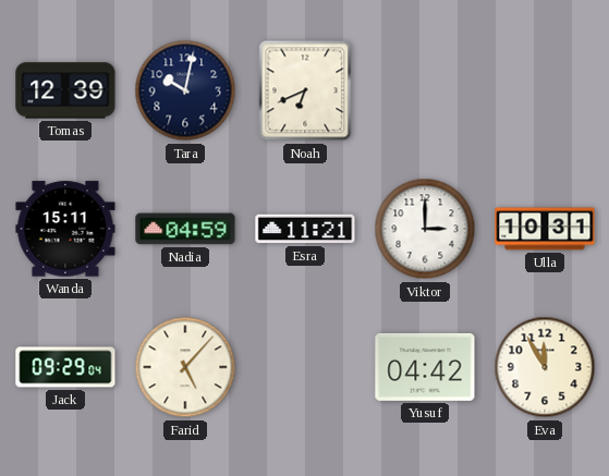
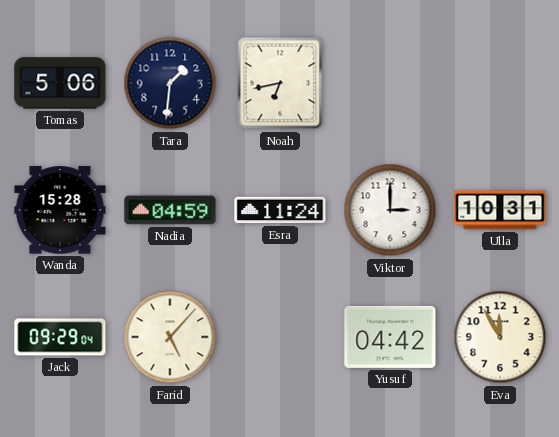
Tomas: 12:39 -> 5:06 (60, 83)
Tara: 10:02 -> 1:31 (170, 83)
Noah: 6:41 -> 6:43 (280, 83)
Wanda: 15:11 -> 15:28 (60, 210)
Esra: 11:21 -> 11:24 (280, 210)
